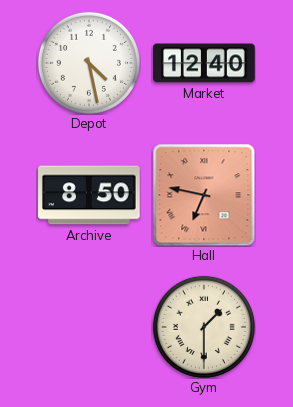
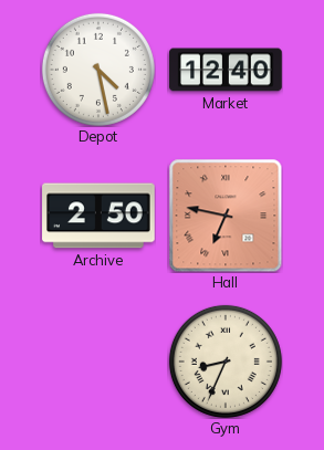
Archive: 8:50 -> 2:50 (98, 216)
Gym: 1:30 -> 8:34 (226, 362)
